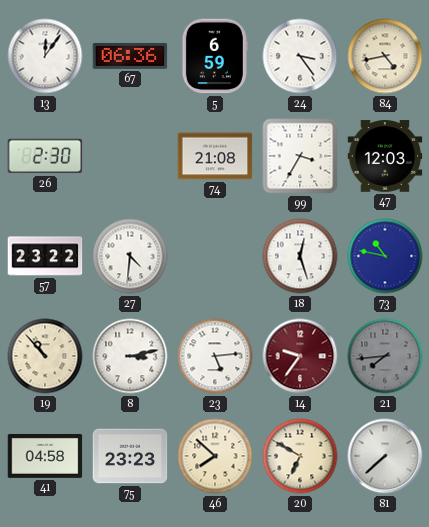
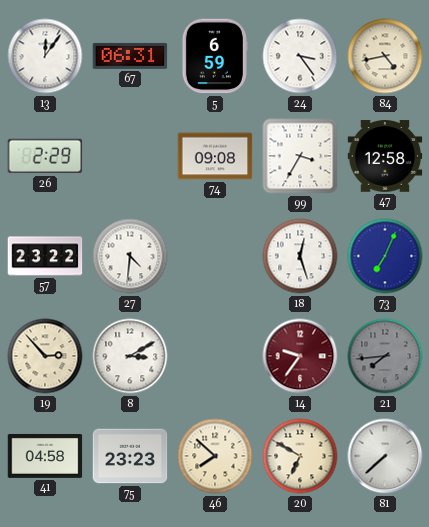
67: 06:36 -> 06:31 (130, 56)
26: 2:30 -> 2:29 (45, 156)
74: 21:08 -> 09:08 (215, 156)
47: 12:03 -> 12:58 (385, 156)
73: 10:47 -> 7:04 (385, 256)
19: 10:53 -> 2:53 (45, 356)
8: 3:13 -> 3:10 (130, 356)
23: 5:14 -> none (215, 356)
